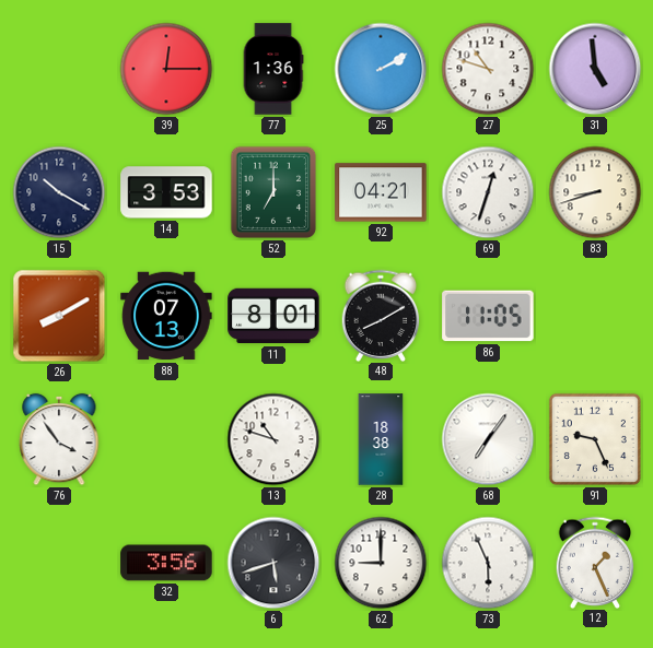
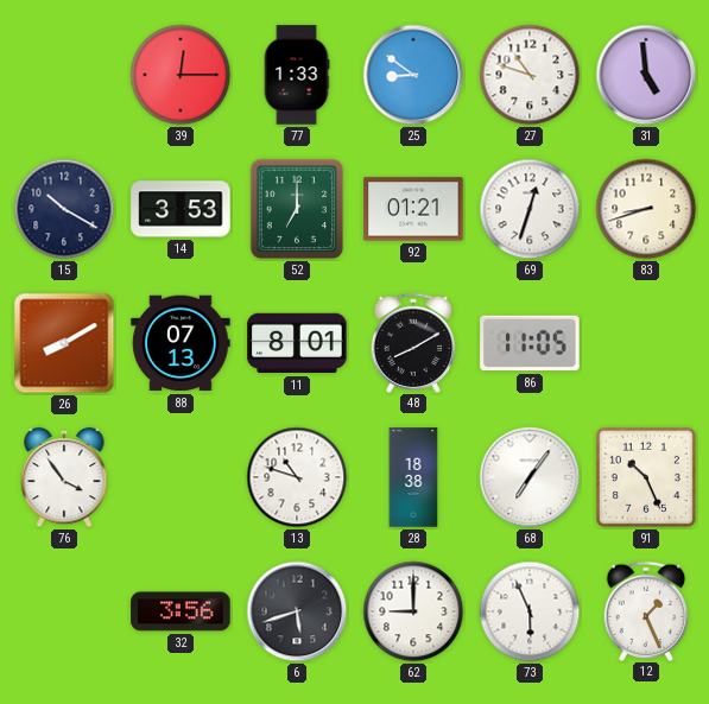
77: 1:36 -> 1:33 (297, 75)
25: 2:10 -> 8:51 (413, 75)
92: 04:21 -> 01:21 (413, 209)
91: 9:26 -> 10:26 (646, 477)
